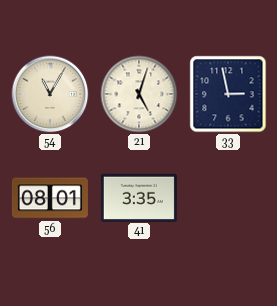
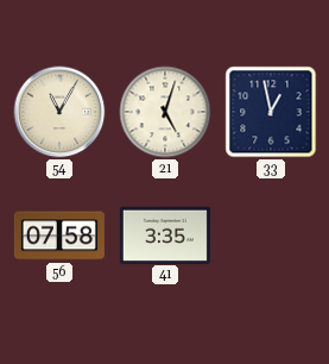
33: 2:58 -> 12:58 (271, 112)
56: 08:01 -> 07:58 (59, 236)
